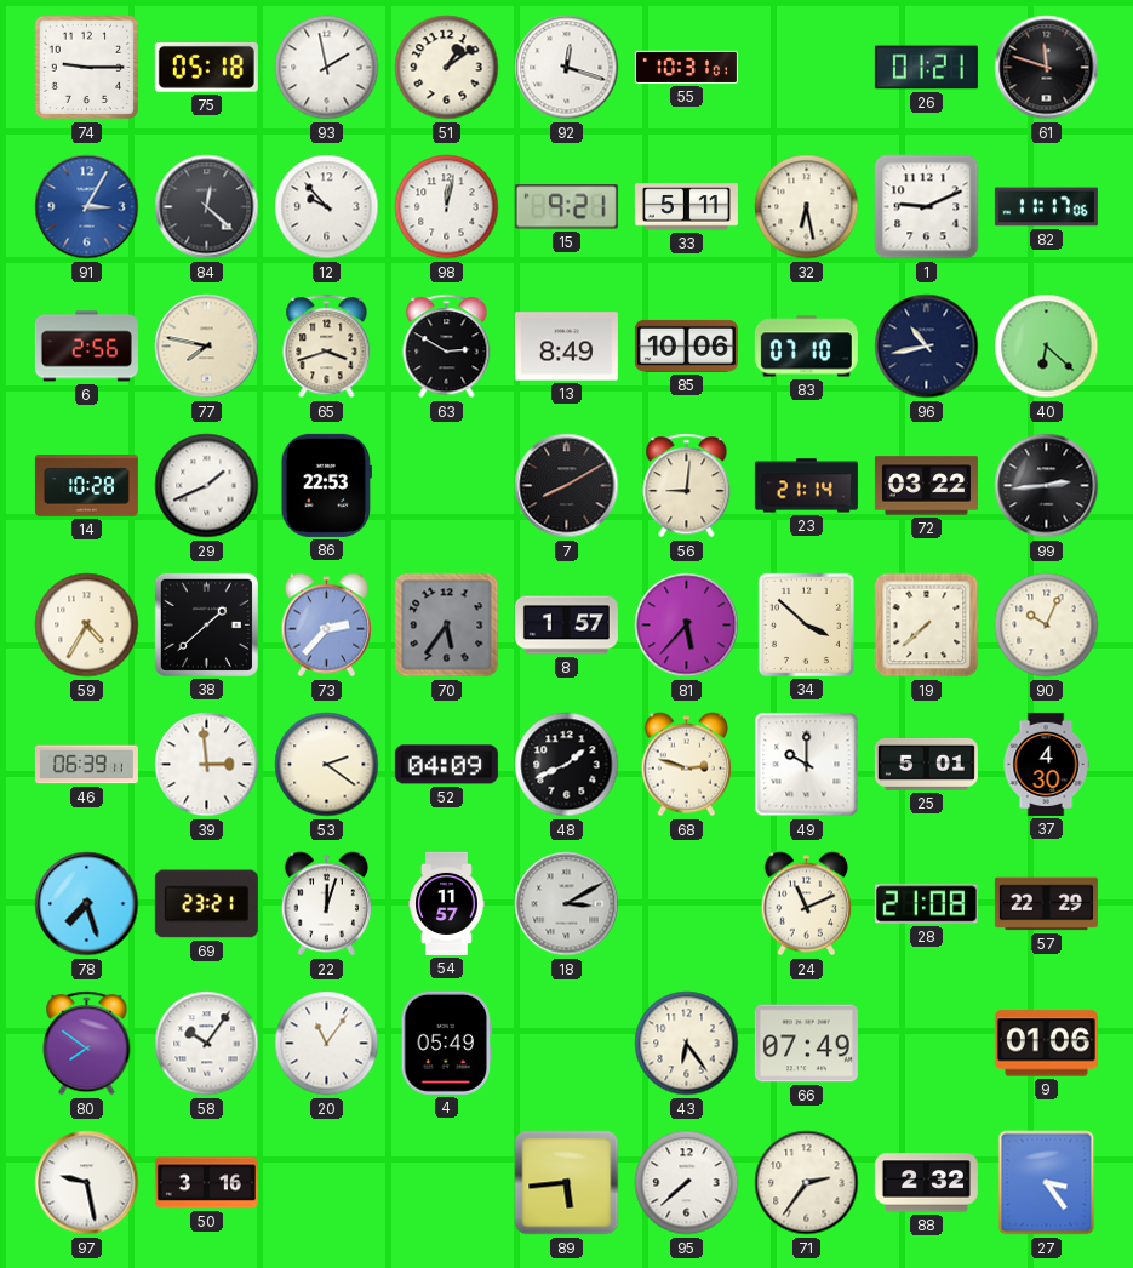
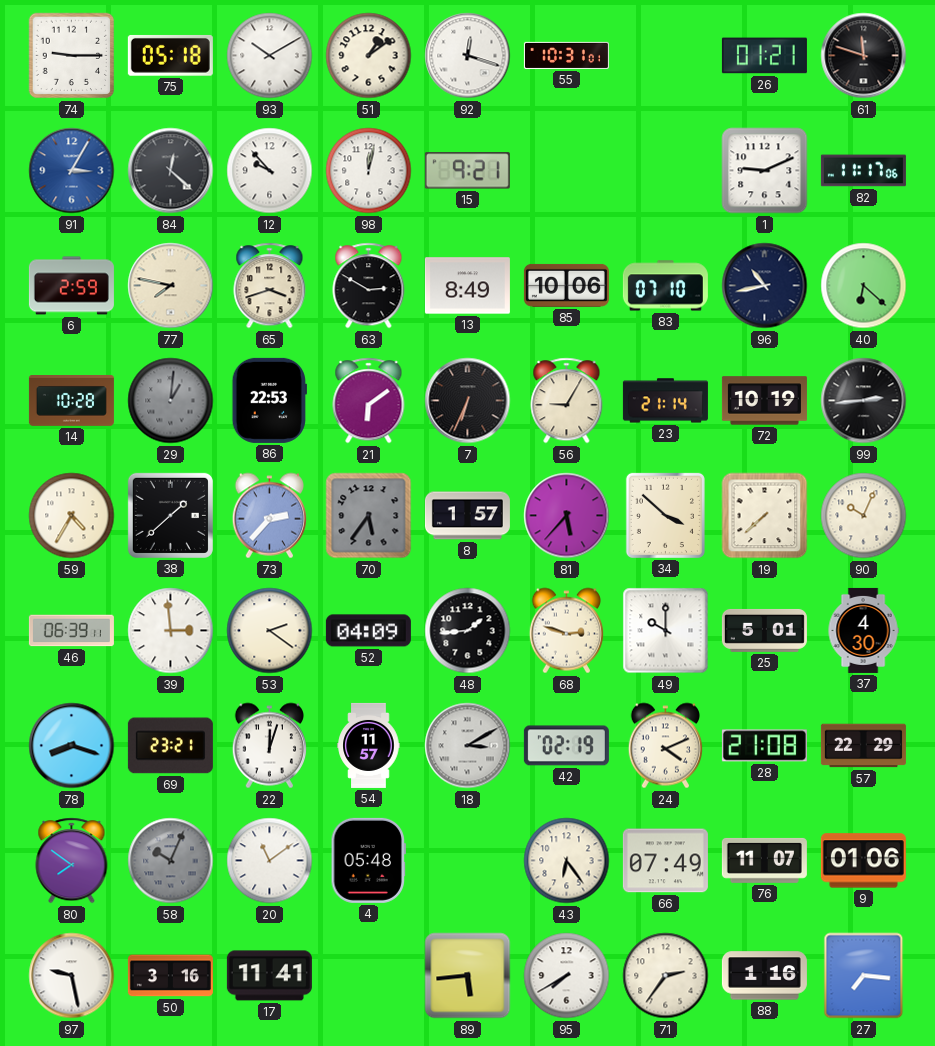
93: 1:58 -> 10:10 (270, 56)
33: 5:11 -> none (686, 207)
32: 6:28 -> none (807, 207)
6: 2:56 -> 2:59 (71, 286)
29: 1:41 -> 1:01 (171, 401)
29 dial: white -> grey (171, 401)
21: none -> 6:09 (369, 401)
7: 8:10 -> 6:34 (468, 401)
56: 9:01 -> 9:05 (567, 401)
72: 03:22 -> 10:19 (764, 401)
48: 1:41 -> 1:44 (468, 631)
78: 7:27 -> 8:18 (72, 746)
42: none -> 02:19 (566, 746)
24: 11:11 -> 4:11 (665, 746)
58: 10:06 -> 10:04 (171, 861)
58 dial: white -> grey (171, 861)
20: 11:06 -> 11:09 (270, 861)
4: 05:49 -> 05:48 (368, 860)
76: none -> 11:07 (764, 860)
17: none -> 11:41 (269, 976)
95: 7:38 -> 7:40 (567, 976)
88: 2:32 -> 1:16 (764, 976)
27: 3:24 -> 7:16 (864, 976)
